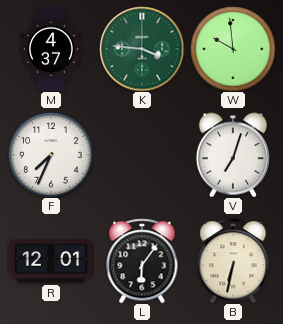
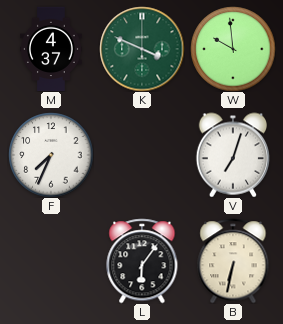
K: 3:46 -> 3:49 (142, 49)
R: 12:01 -> none (51, 261)
